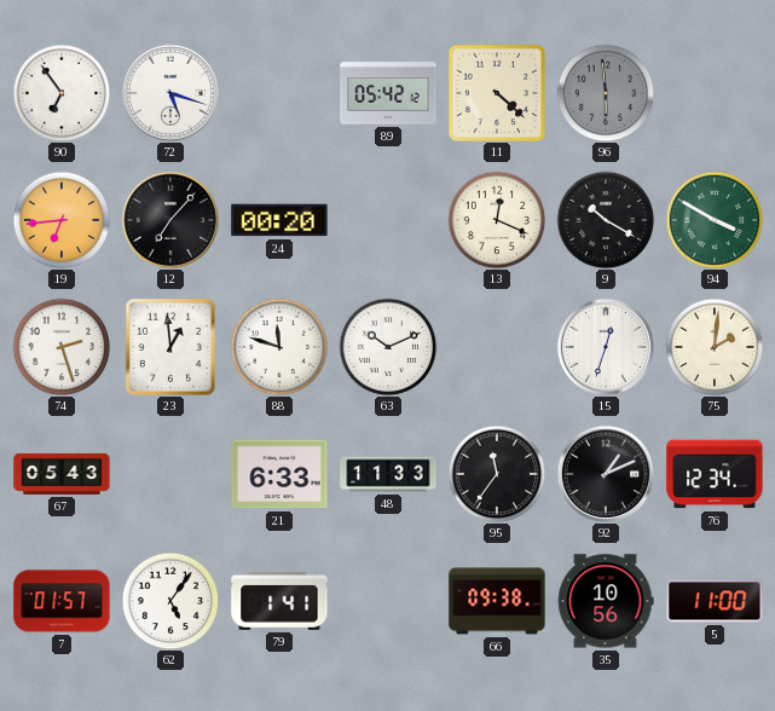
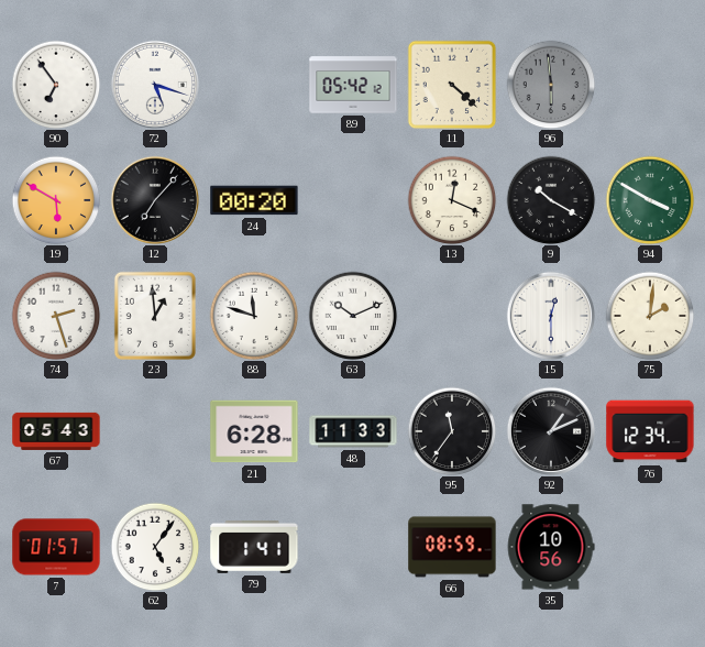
19: 6:44 -> 5:50 (56, 200)
15: 12:33 -> 12:30 (551, 316)
21: 6:33 -> 6:28 (254, 431)
66: 09:38 -> 08:59 (452, 547)
5: 11:00 -> none (715, 601)
